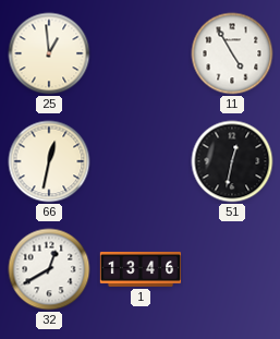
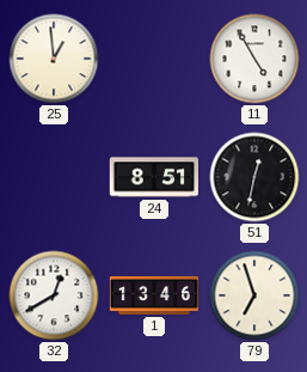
66: 12:32 -> none (49, 161)
24: none -> 8:51 (154, 177)
79: none -> 6:57 (254, 295)
